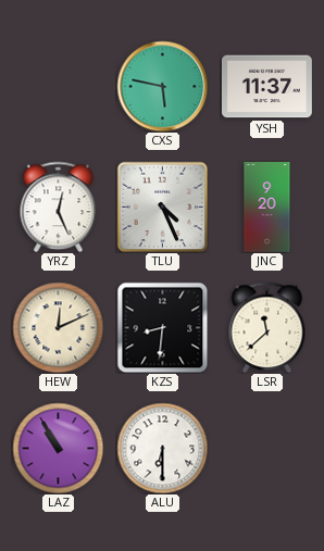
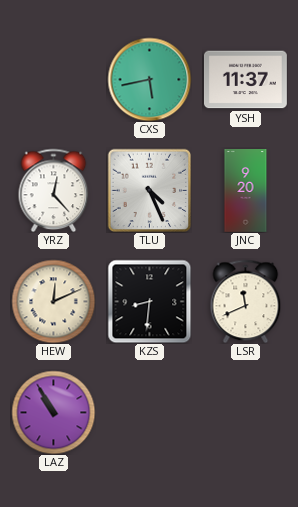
CXS: 5:47 -> 5:43 (149, 79)
YRZ: 12:26 -> 12:23 (54, 190)
LSR: 11:38 -> 11:41 (246, 301)
ALU: 6:30 -> none (162, 448)
